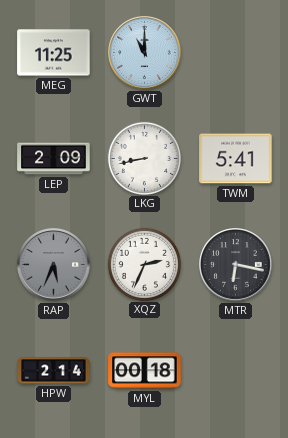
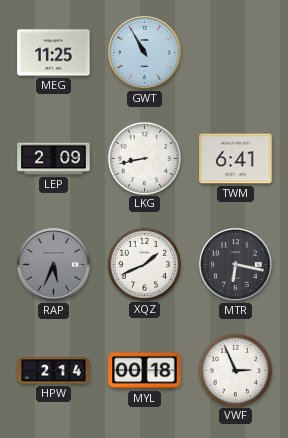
GWT: 11:00 -> 10:55 (145, 53)
TWM: 5:41 -> 6:41 (236, 159)
XQZ: 2:34 -> 1:41 (144, 264)
VWF: none -> 2:56 (235, 370)
